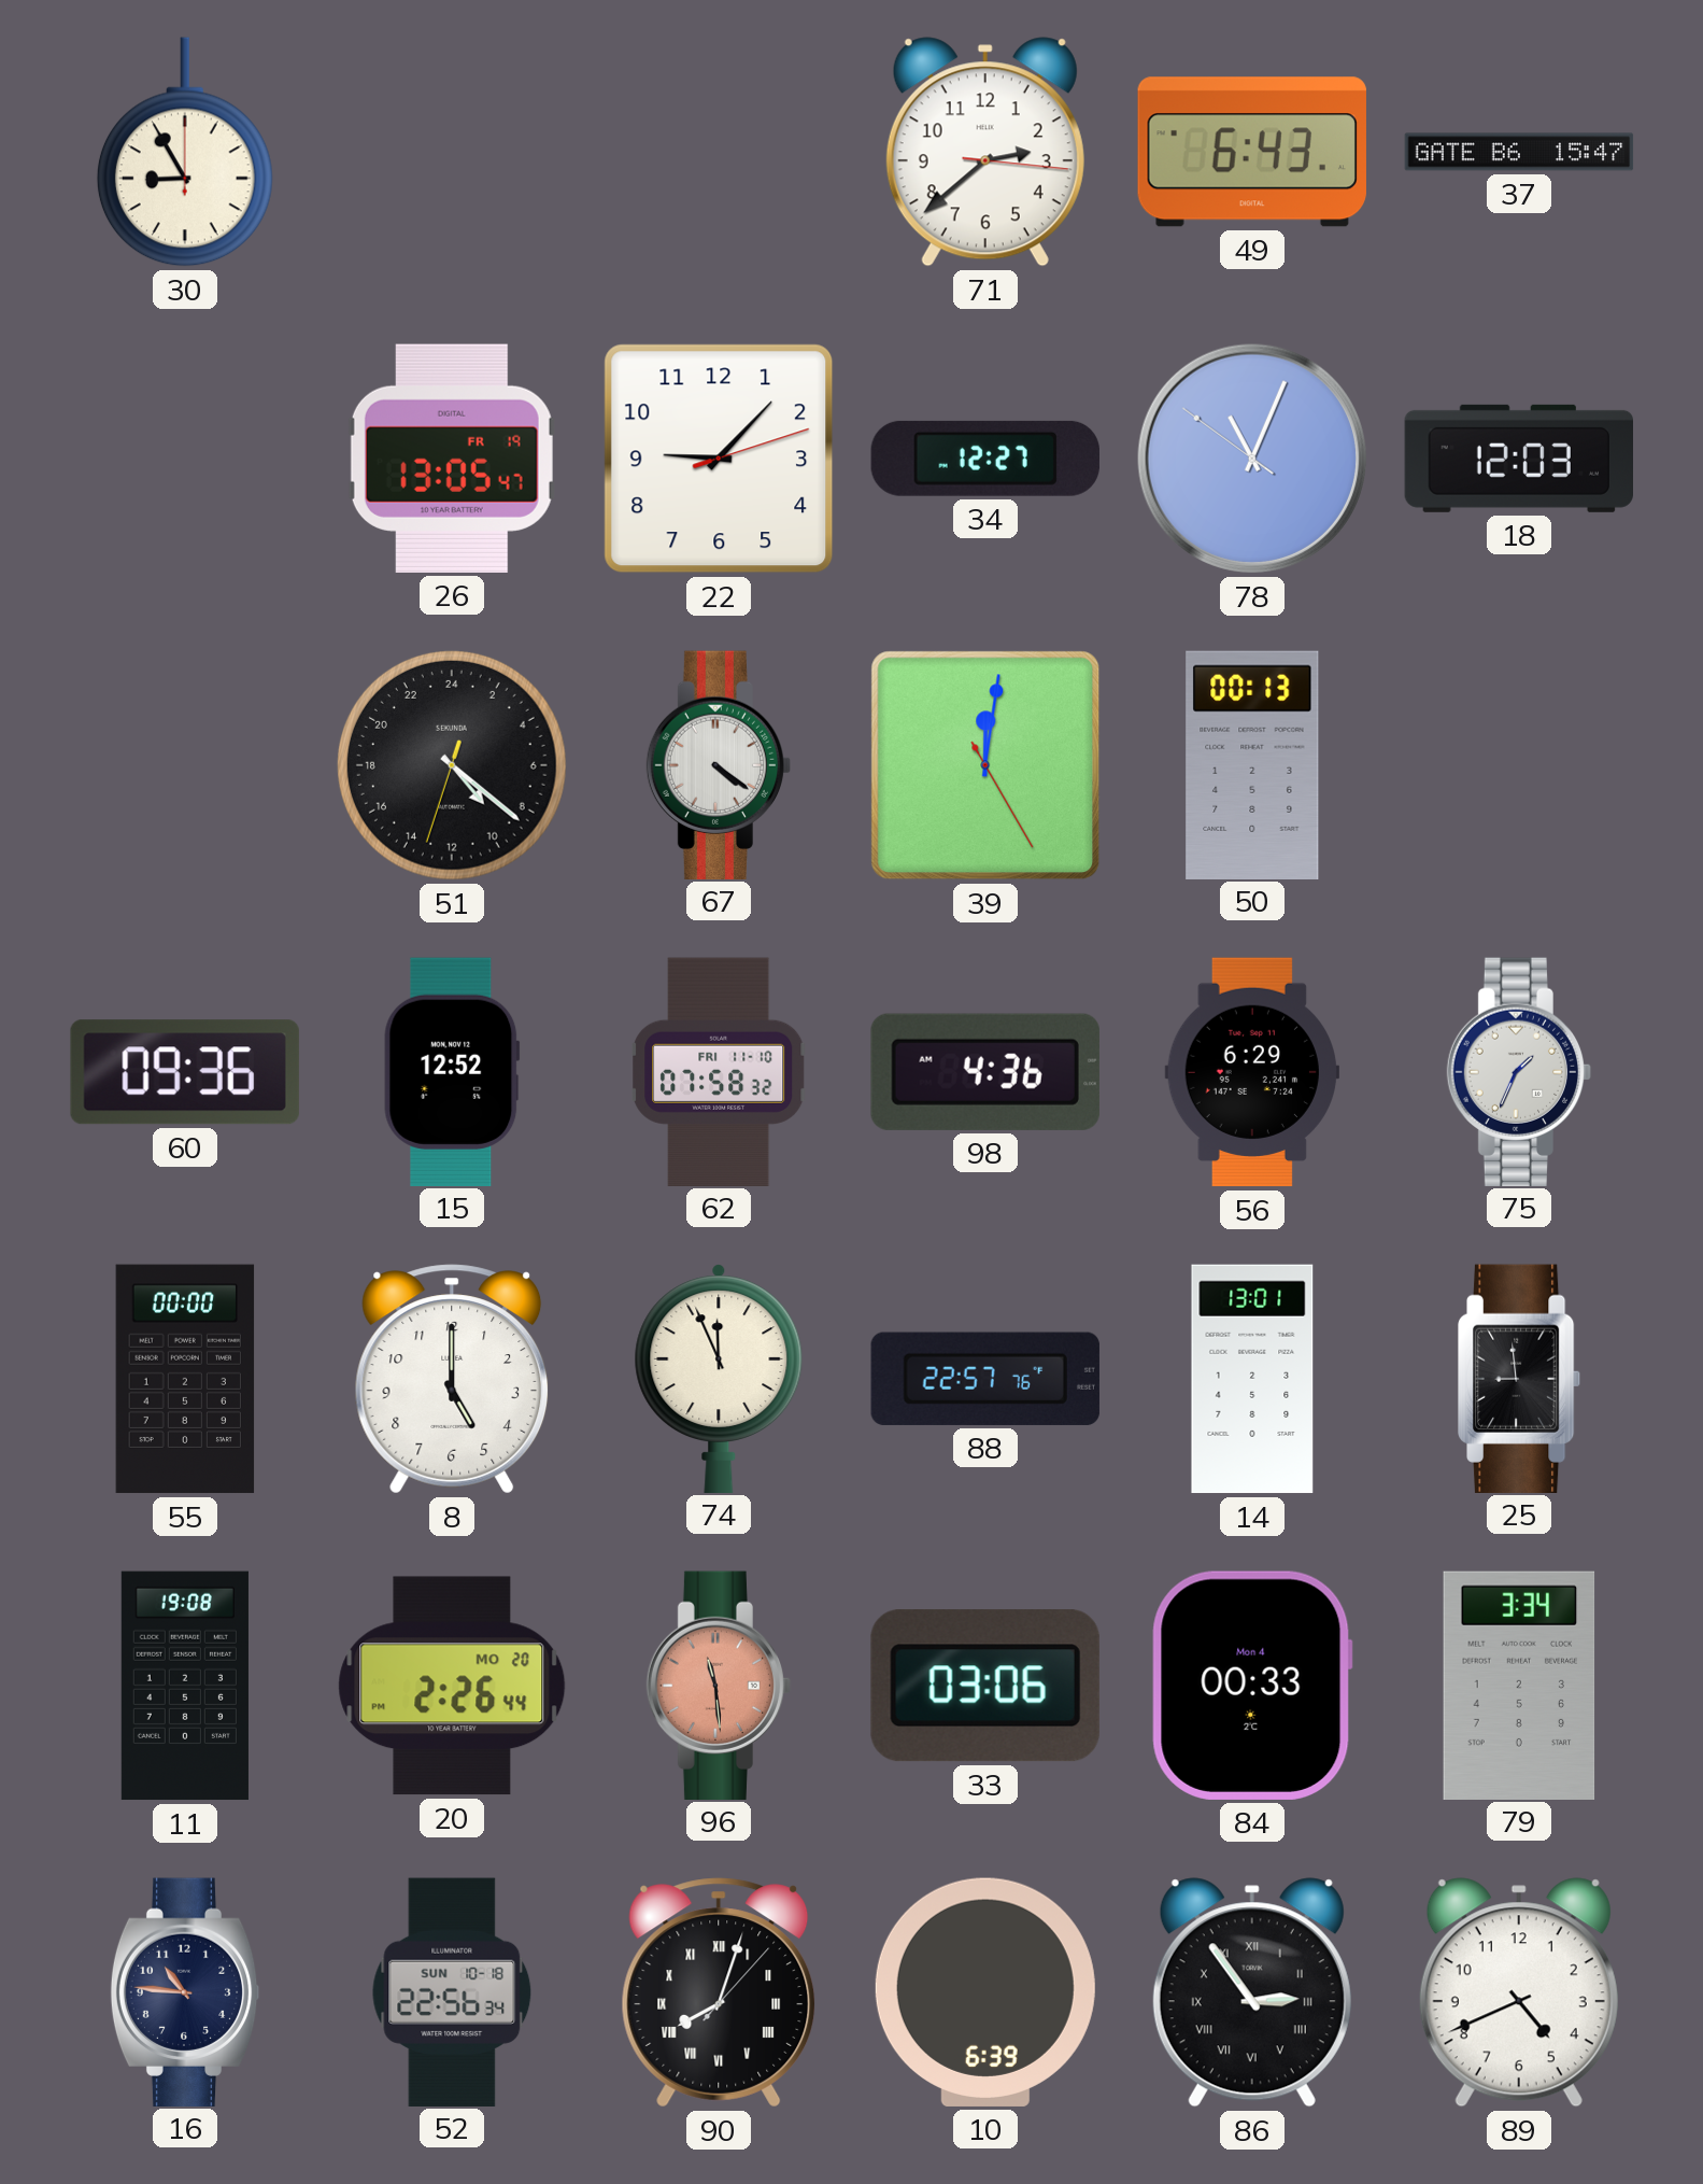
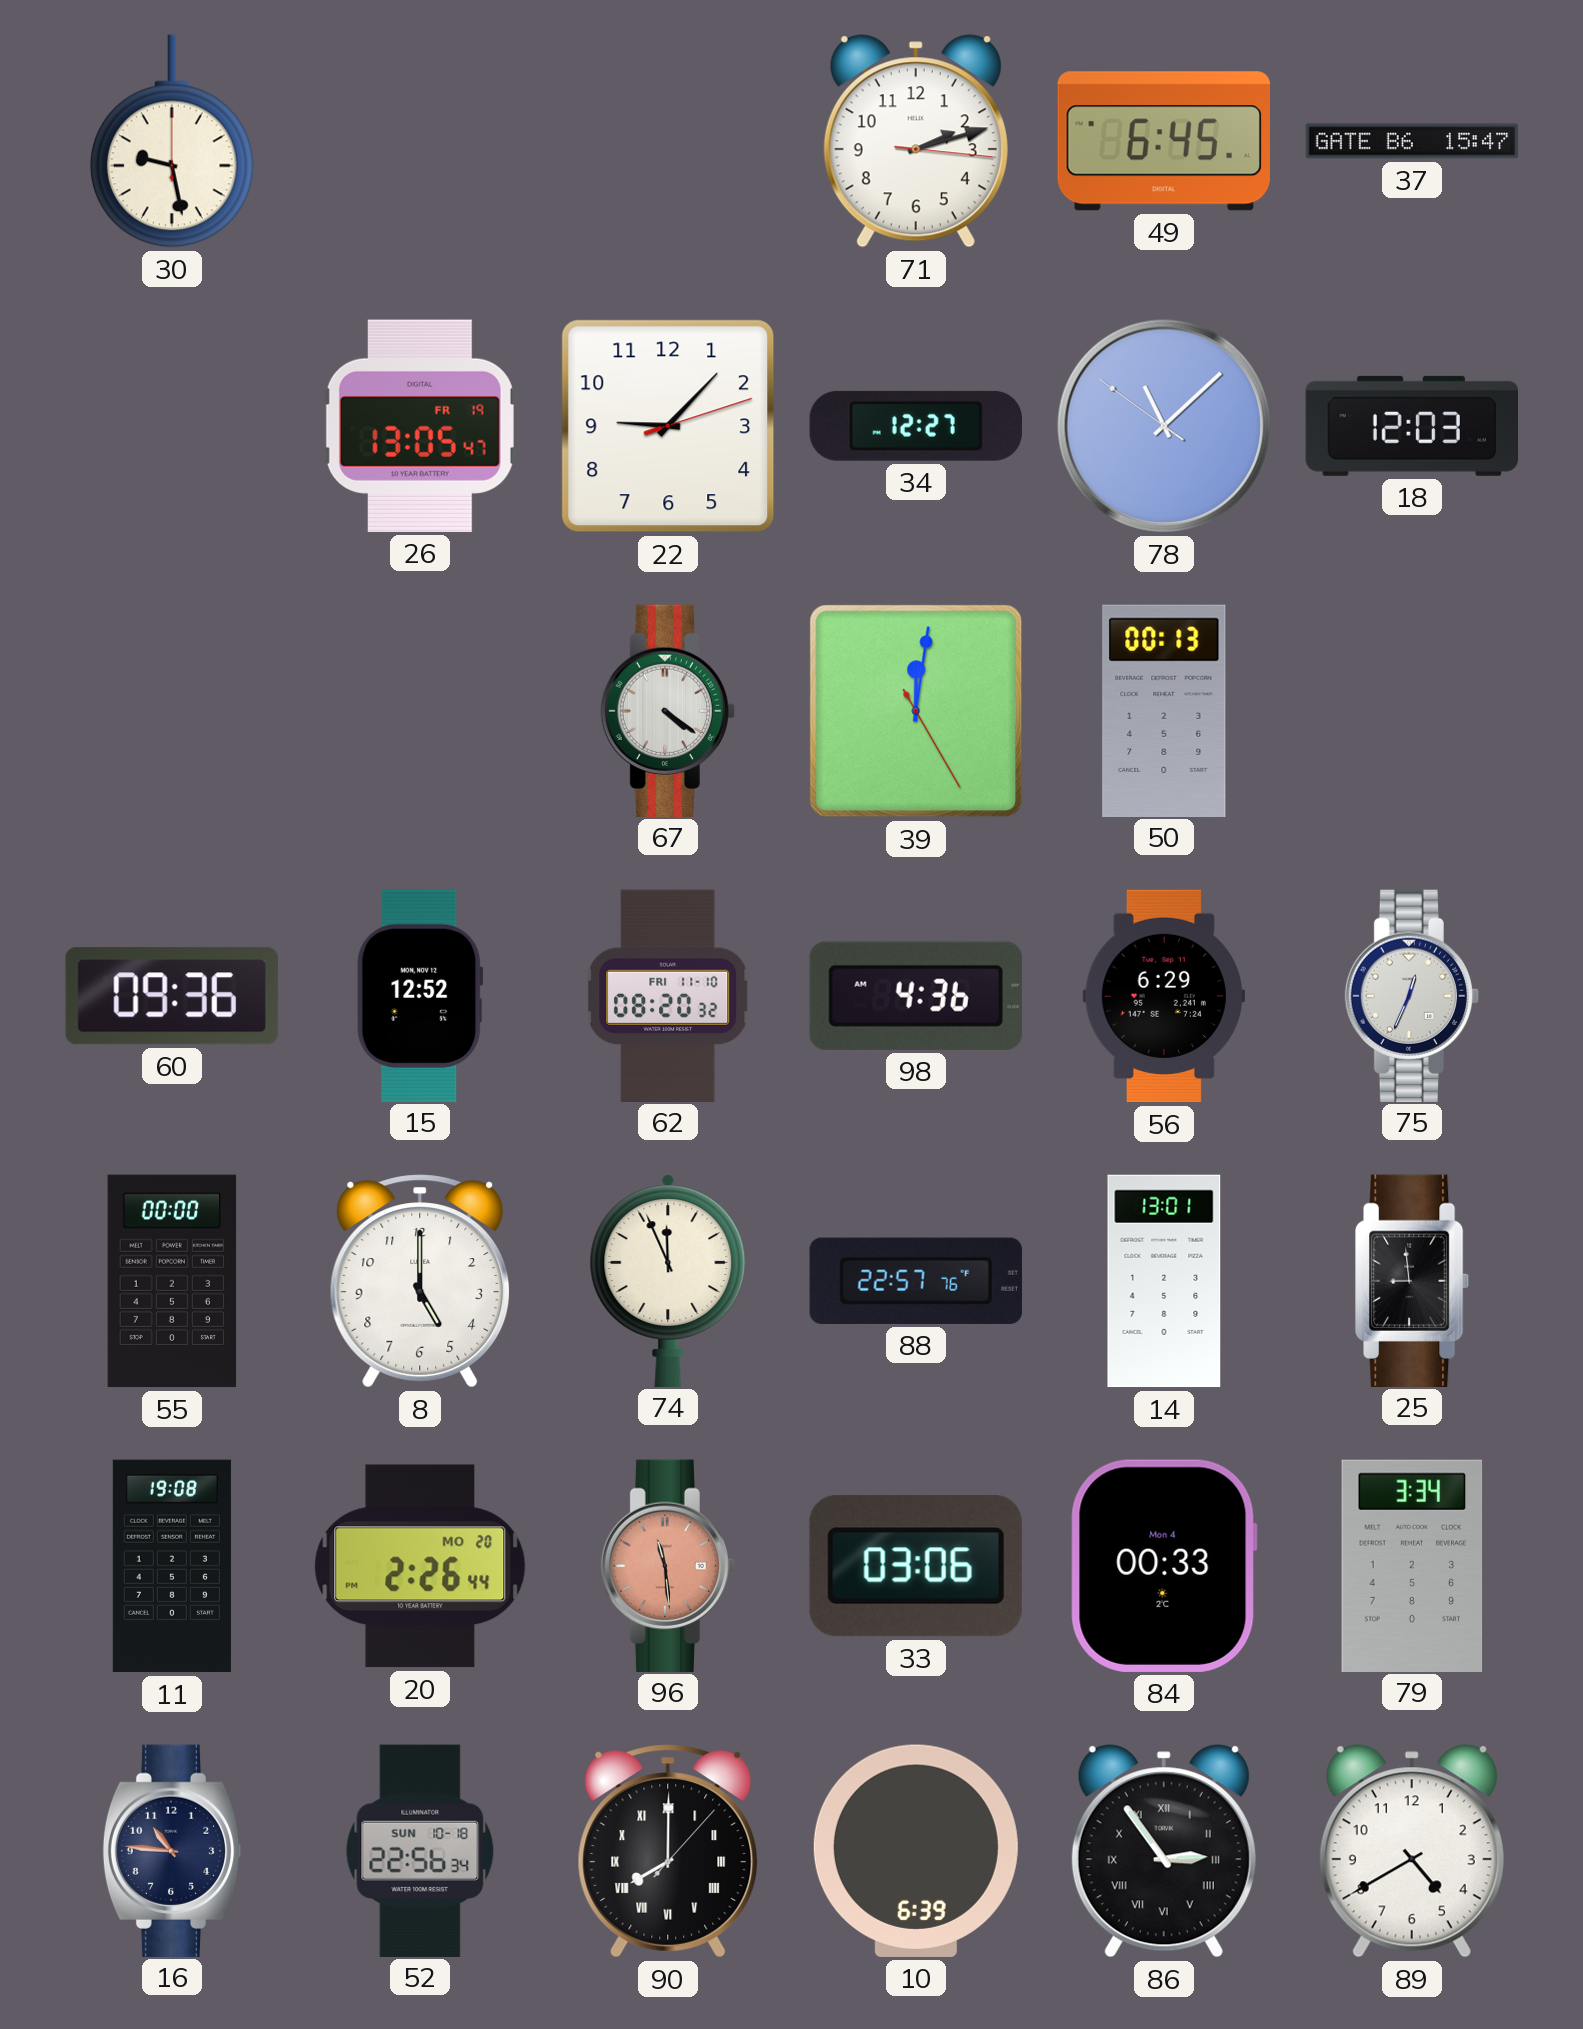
30: 8:55 -> 9:28 (172, 141)
71: 2:38 -> 2:12 (916, 141)
49: 6:43 -> 6:45 (1164, 141)
78: 11:03 -> 11:07 (1164, 426)
51: 9:21 -> none (452, 765)
62: 07:58 -> 08:20 (668, 995)
75: 1:34 -> 12:34 (1412, 995)
90: 8:03 -> 8:00 (668, 1851)
89: 4:41 -> 4:40 (1412, 1851)
